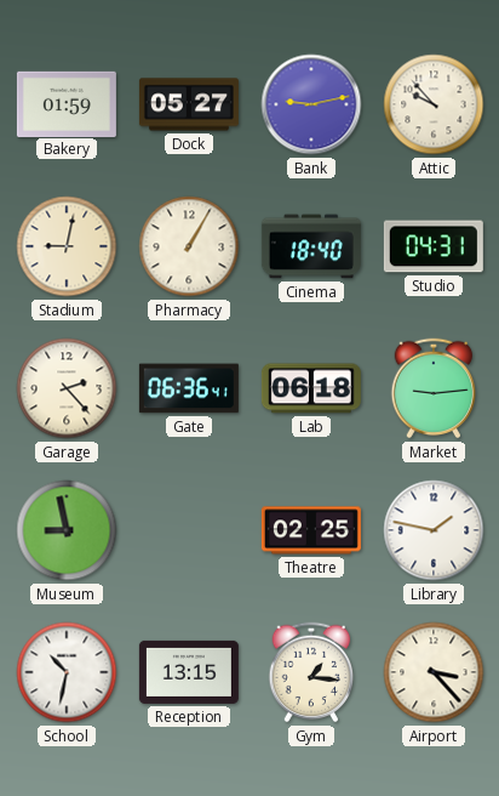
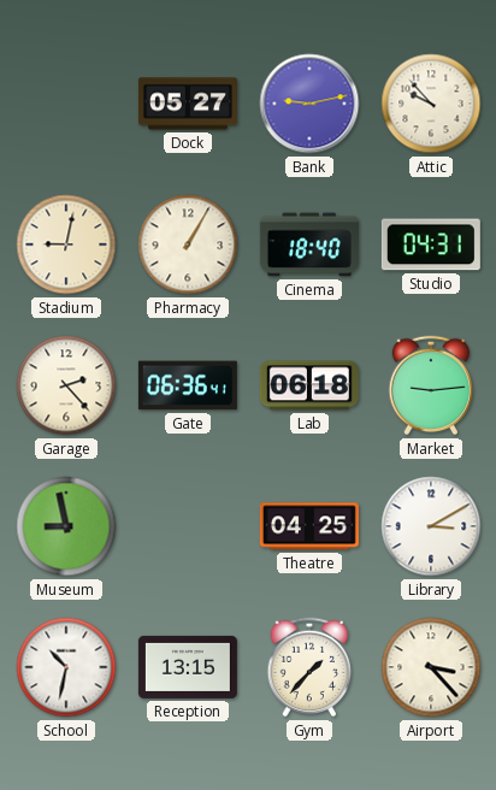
Bakery: 01:59 -> none (67, 103)
Theatre: 02:25 -> 04:25 (309, 526)
Library: 1:47 -> 3:10 (431, 526)
Gym: 1:16 -> 1:37 (309, 667)
